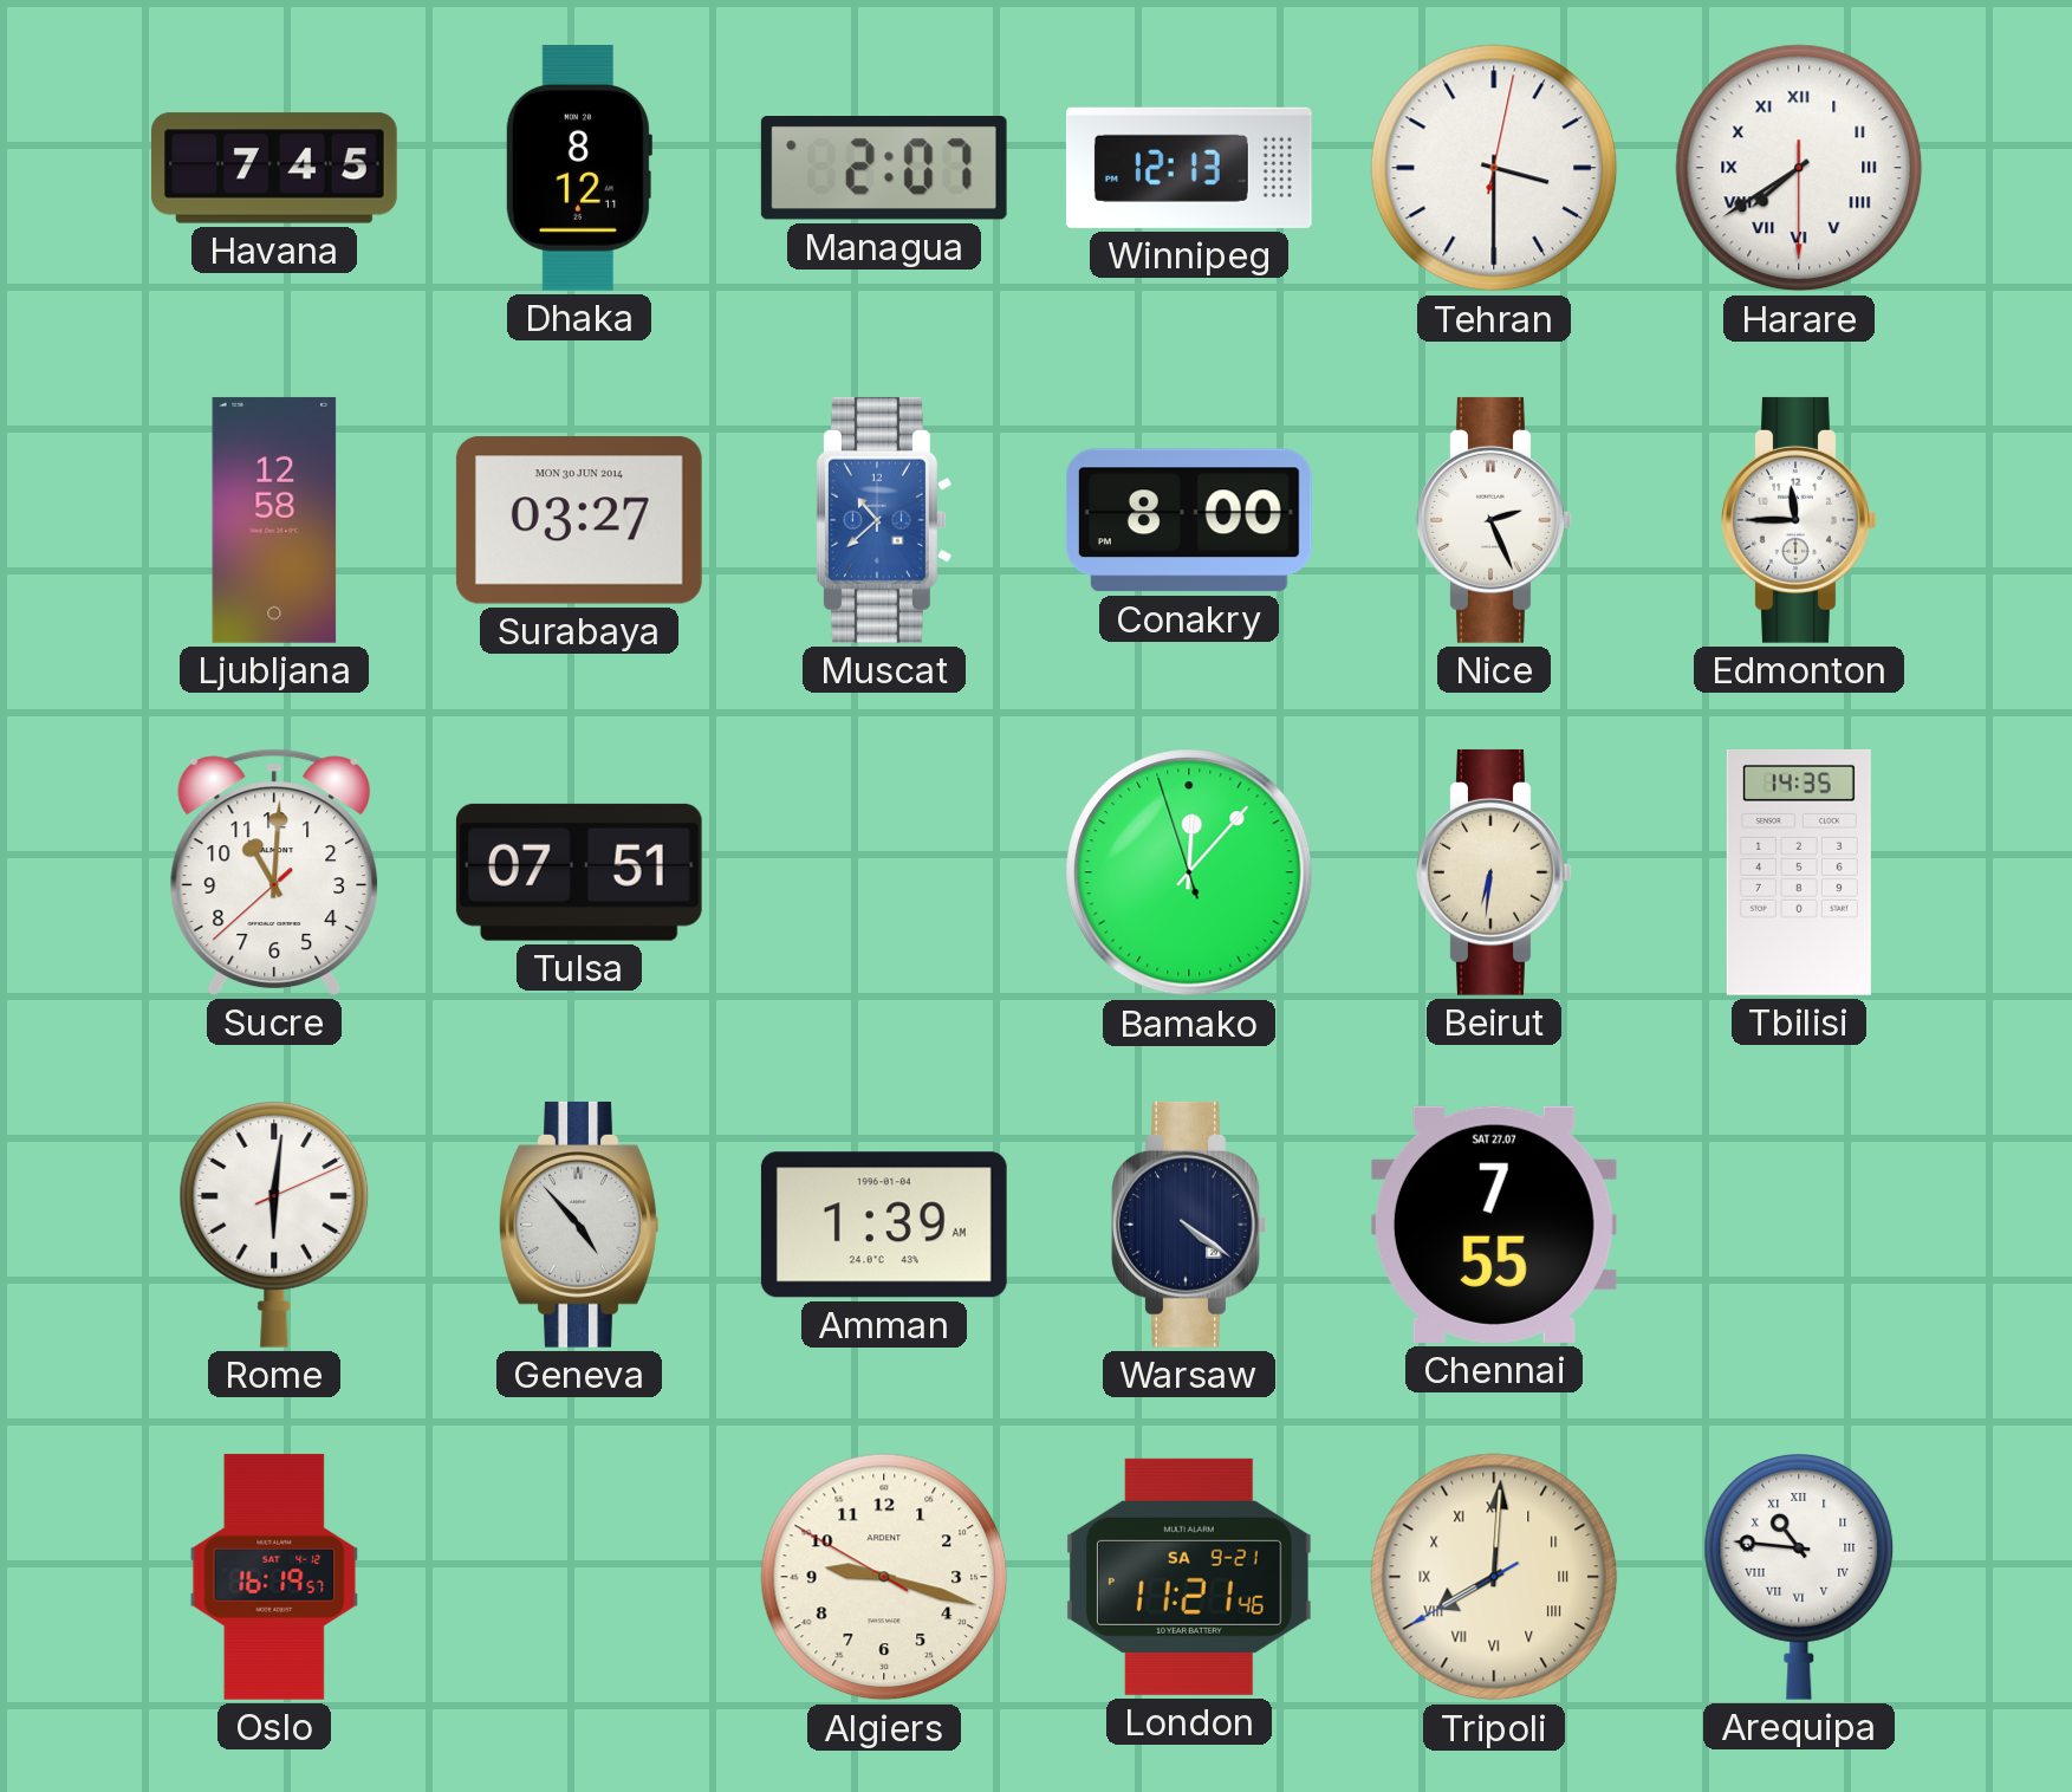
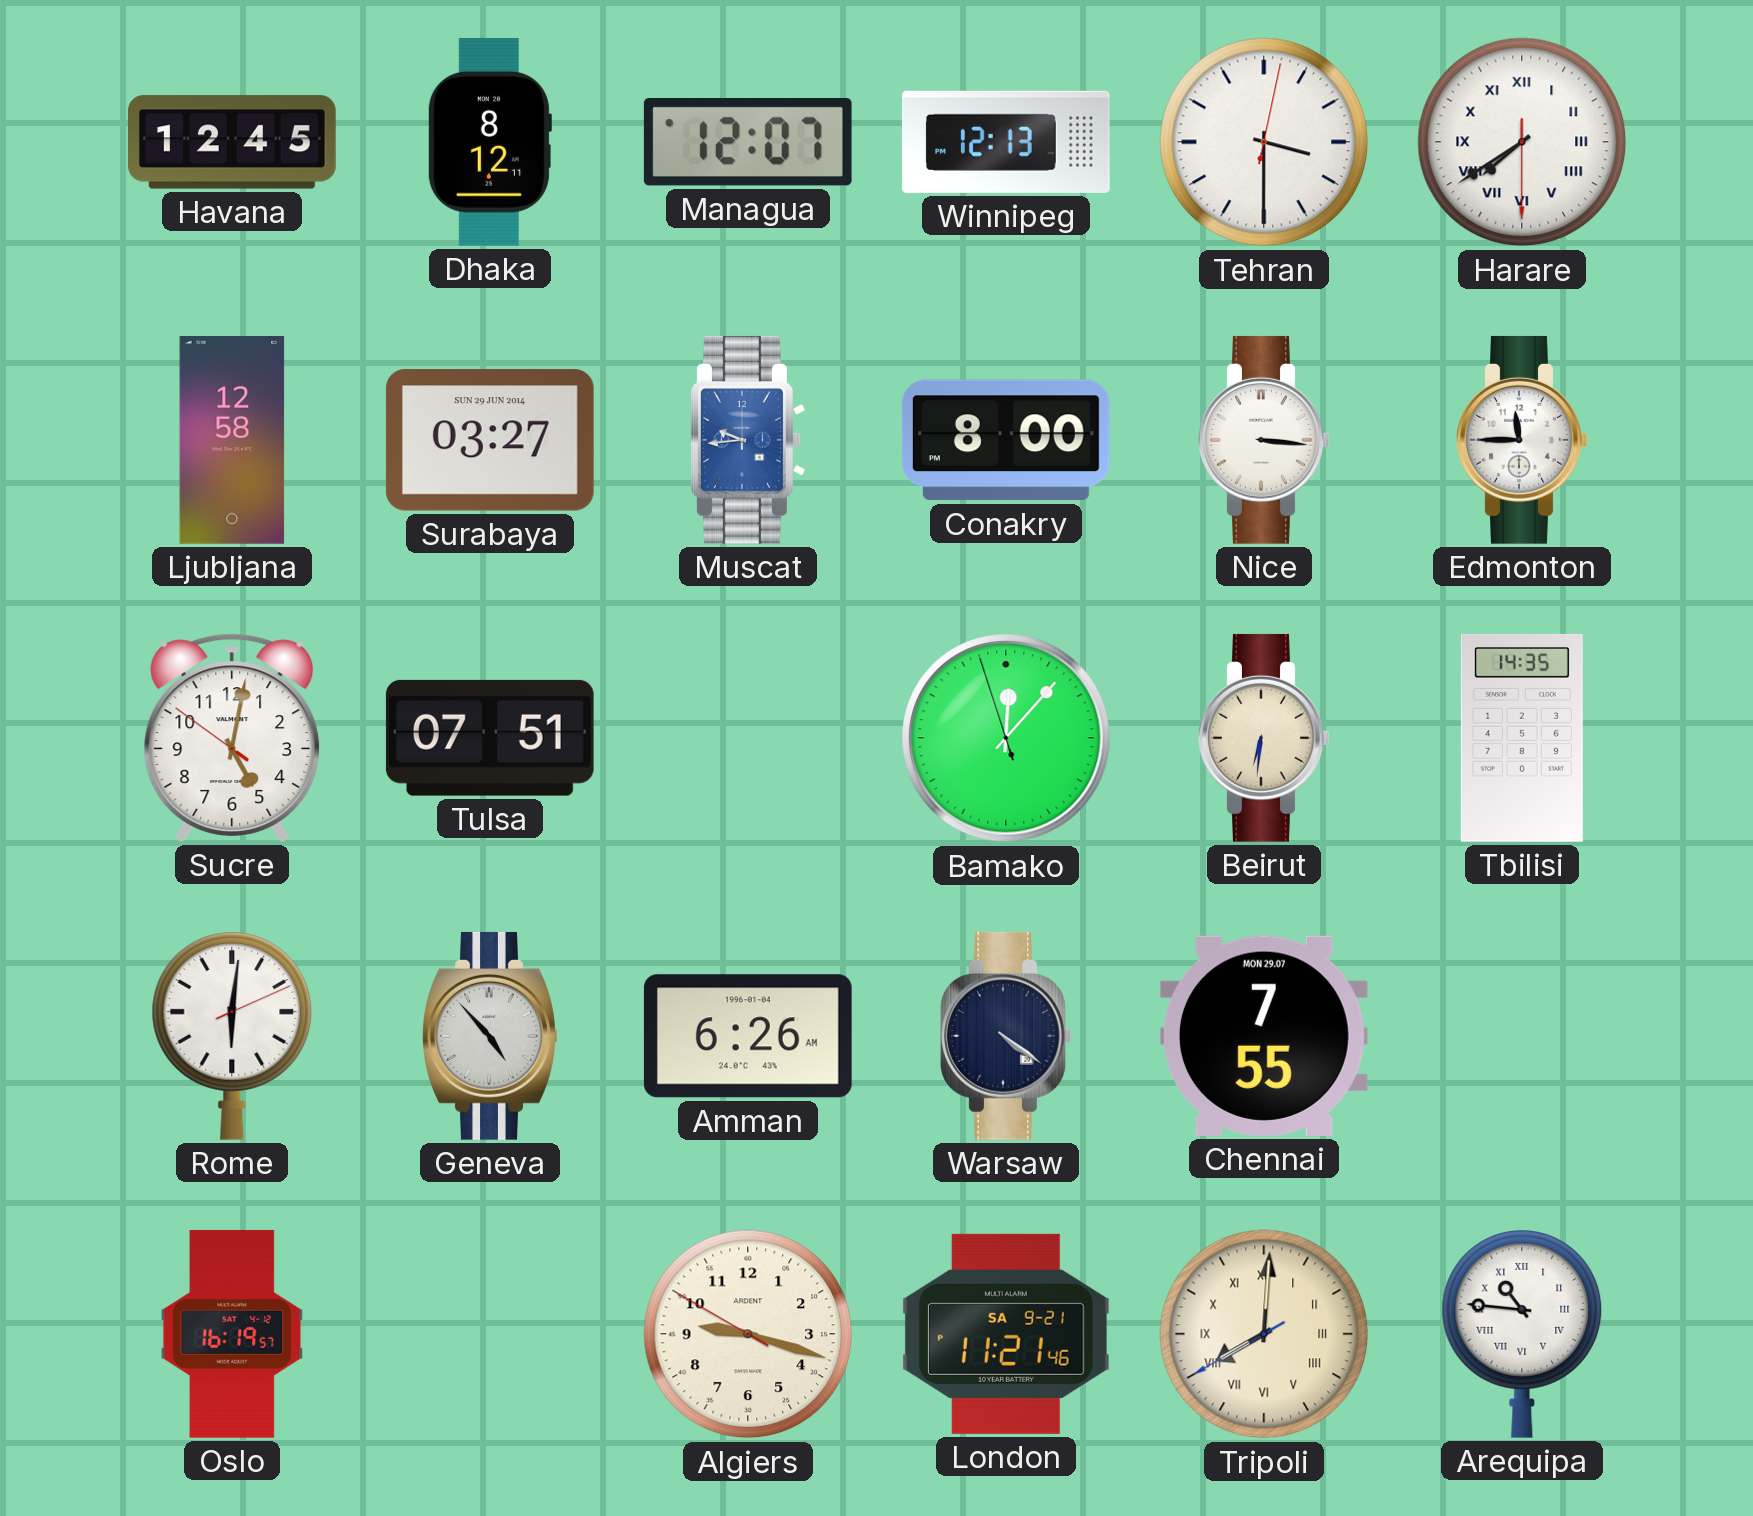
Havana: 7:45 -> 12:45 (233, 142)
Managua: 2:07 -> 12:07 (748, 143)
Surabaya date: MON 30 JUN 2014 -> SUN 29 JUN 2014 (490, 440)
Muscat: 10:38 -> 9:44 (748, 440)
Nice: 2:26 -> 3:16 (1264, 440)
Sucre: 11:00 -> 5:01 (232, 738)
Amman: 1:39 -> 6:26 (748, 1036)
Chennai date: SAT 27.07 -> MON 29.07 (1264, 1036)
